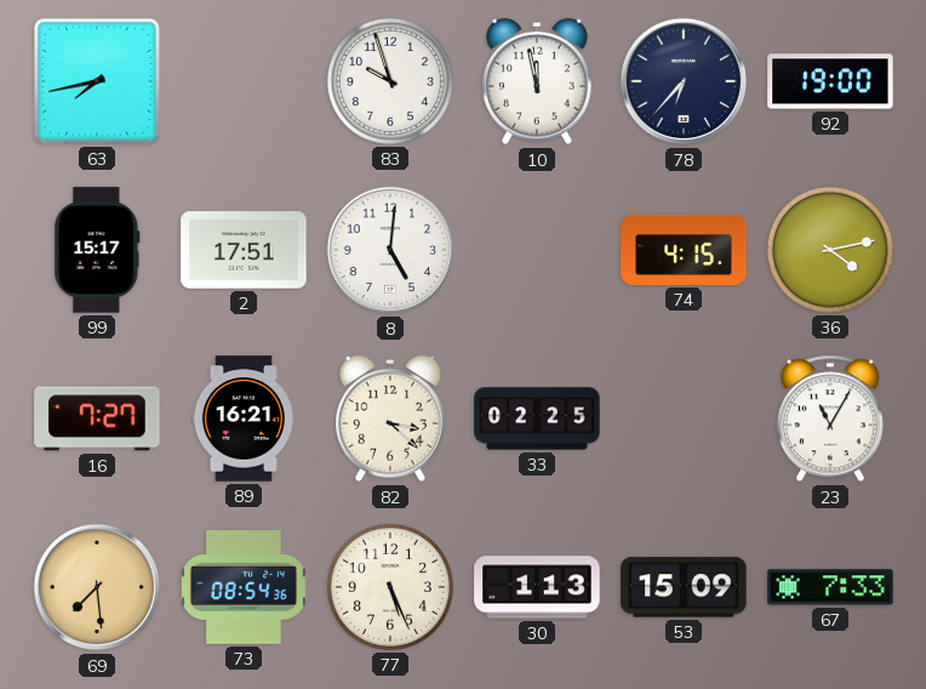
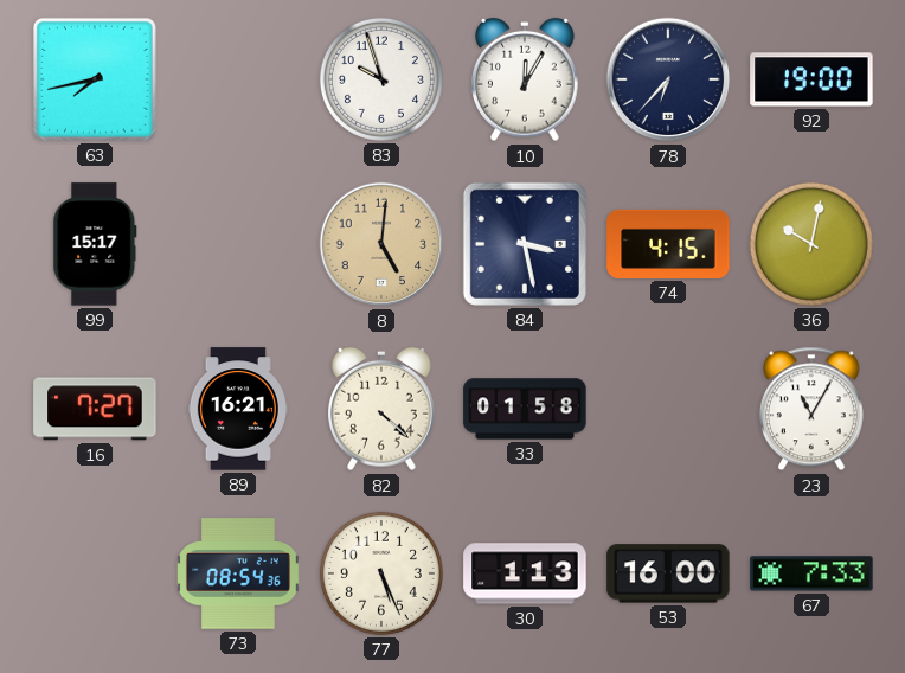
10: 11:58 -> 12:05 (526, 79)
2: 17:51 -> none (244, 250)
8 dial: white -> champagne (381, 244)
84: none -> 3:28 (525, 244)
36: 4:13 -> 10:02 (811, 244)
82: 3:22 -> 4:22 (383, 409)
33: 02:25 -> 01:58 (525, 409)
69: 7:29 -> none (97, 587)
53: 15:09 -> 16:00 (668, 573)
